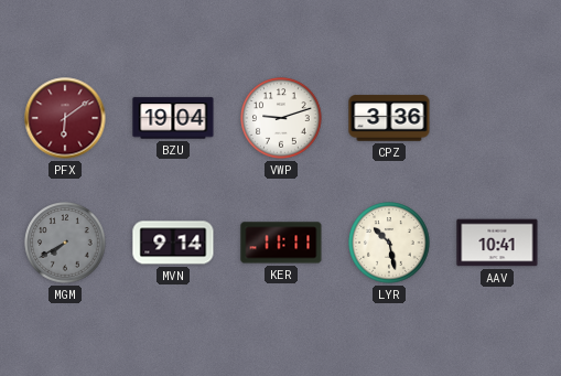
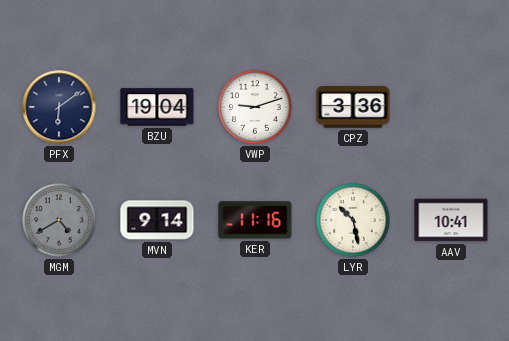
PFX dial: burgundy -> navy (59, 107)
MGM: 7:40 -> 4:40 (59, 220)
KER: 11:11 -> 11:16 (255, 220)
